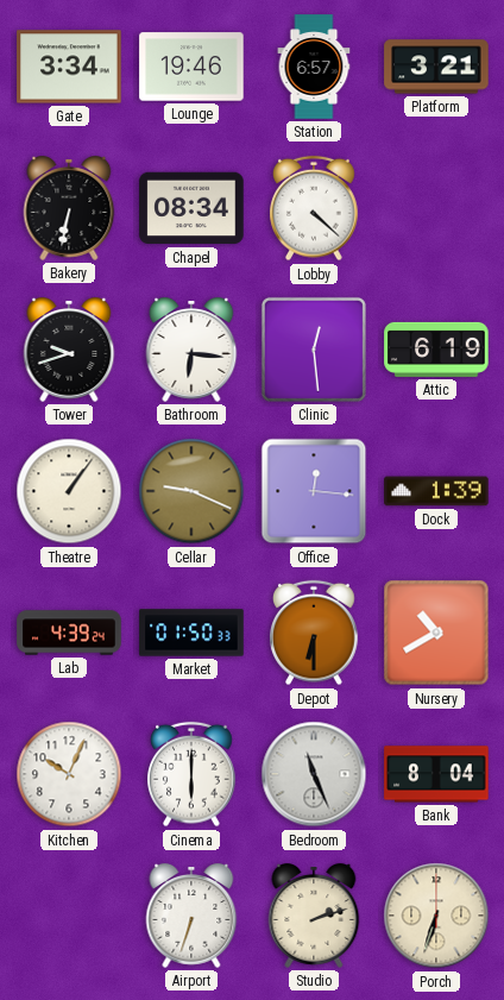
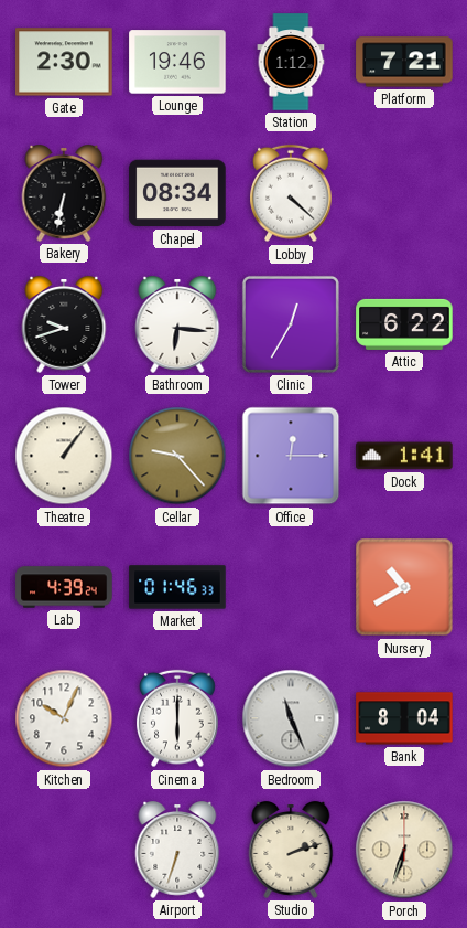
Gate: 3:34 -> 2:30 (64, 62)
Station: 6:57 -> 1:12 (291, 62)
Platform: 3:21 -> 7:21 (404, 62)
Clinic: 12:29 -> 12:35 (291, 324)
Attic: 6:19 -> 6:22 (404, 324)
Cellar: 9:19 -> 9:23 (177, 456)
Office: 12:16 -> 12:15 (291, 456)
Dock: 1:39 -> 1:41 (404, 456)
Market: 01:50 -> 01:46 (177, 587)
Depot: 6:30 -> none (314, 633)
